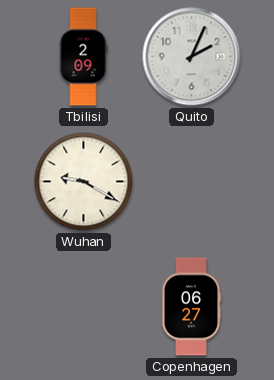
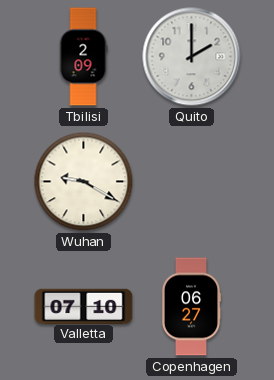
Quito: 2:04 -> 2:00 (192, 57)
Valletta: none -> 07:10 (84, 306)
